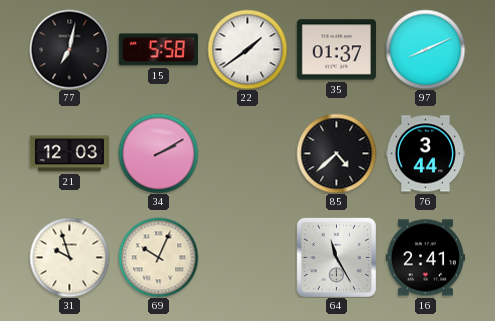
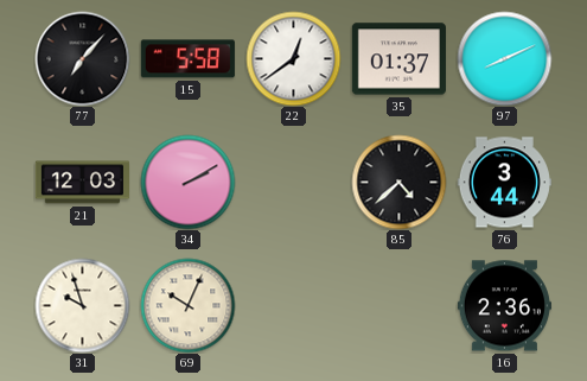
77: 7:02 -> 7:07 (82, 58)
22: 1:39 -> 12:39 (293, 58)
64: 11:25 -> none (336, 257)
16: 2:41 -> 2:36 (504, 306)
